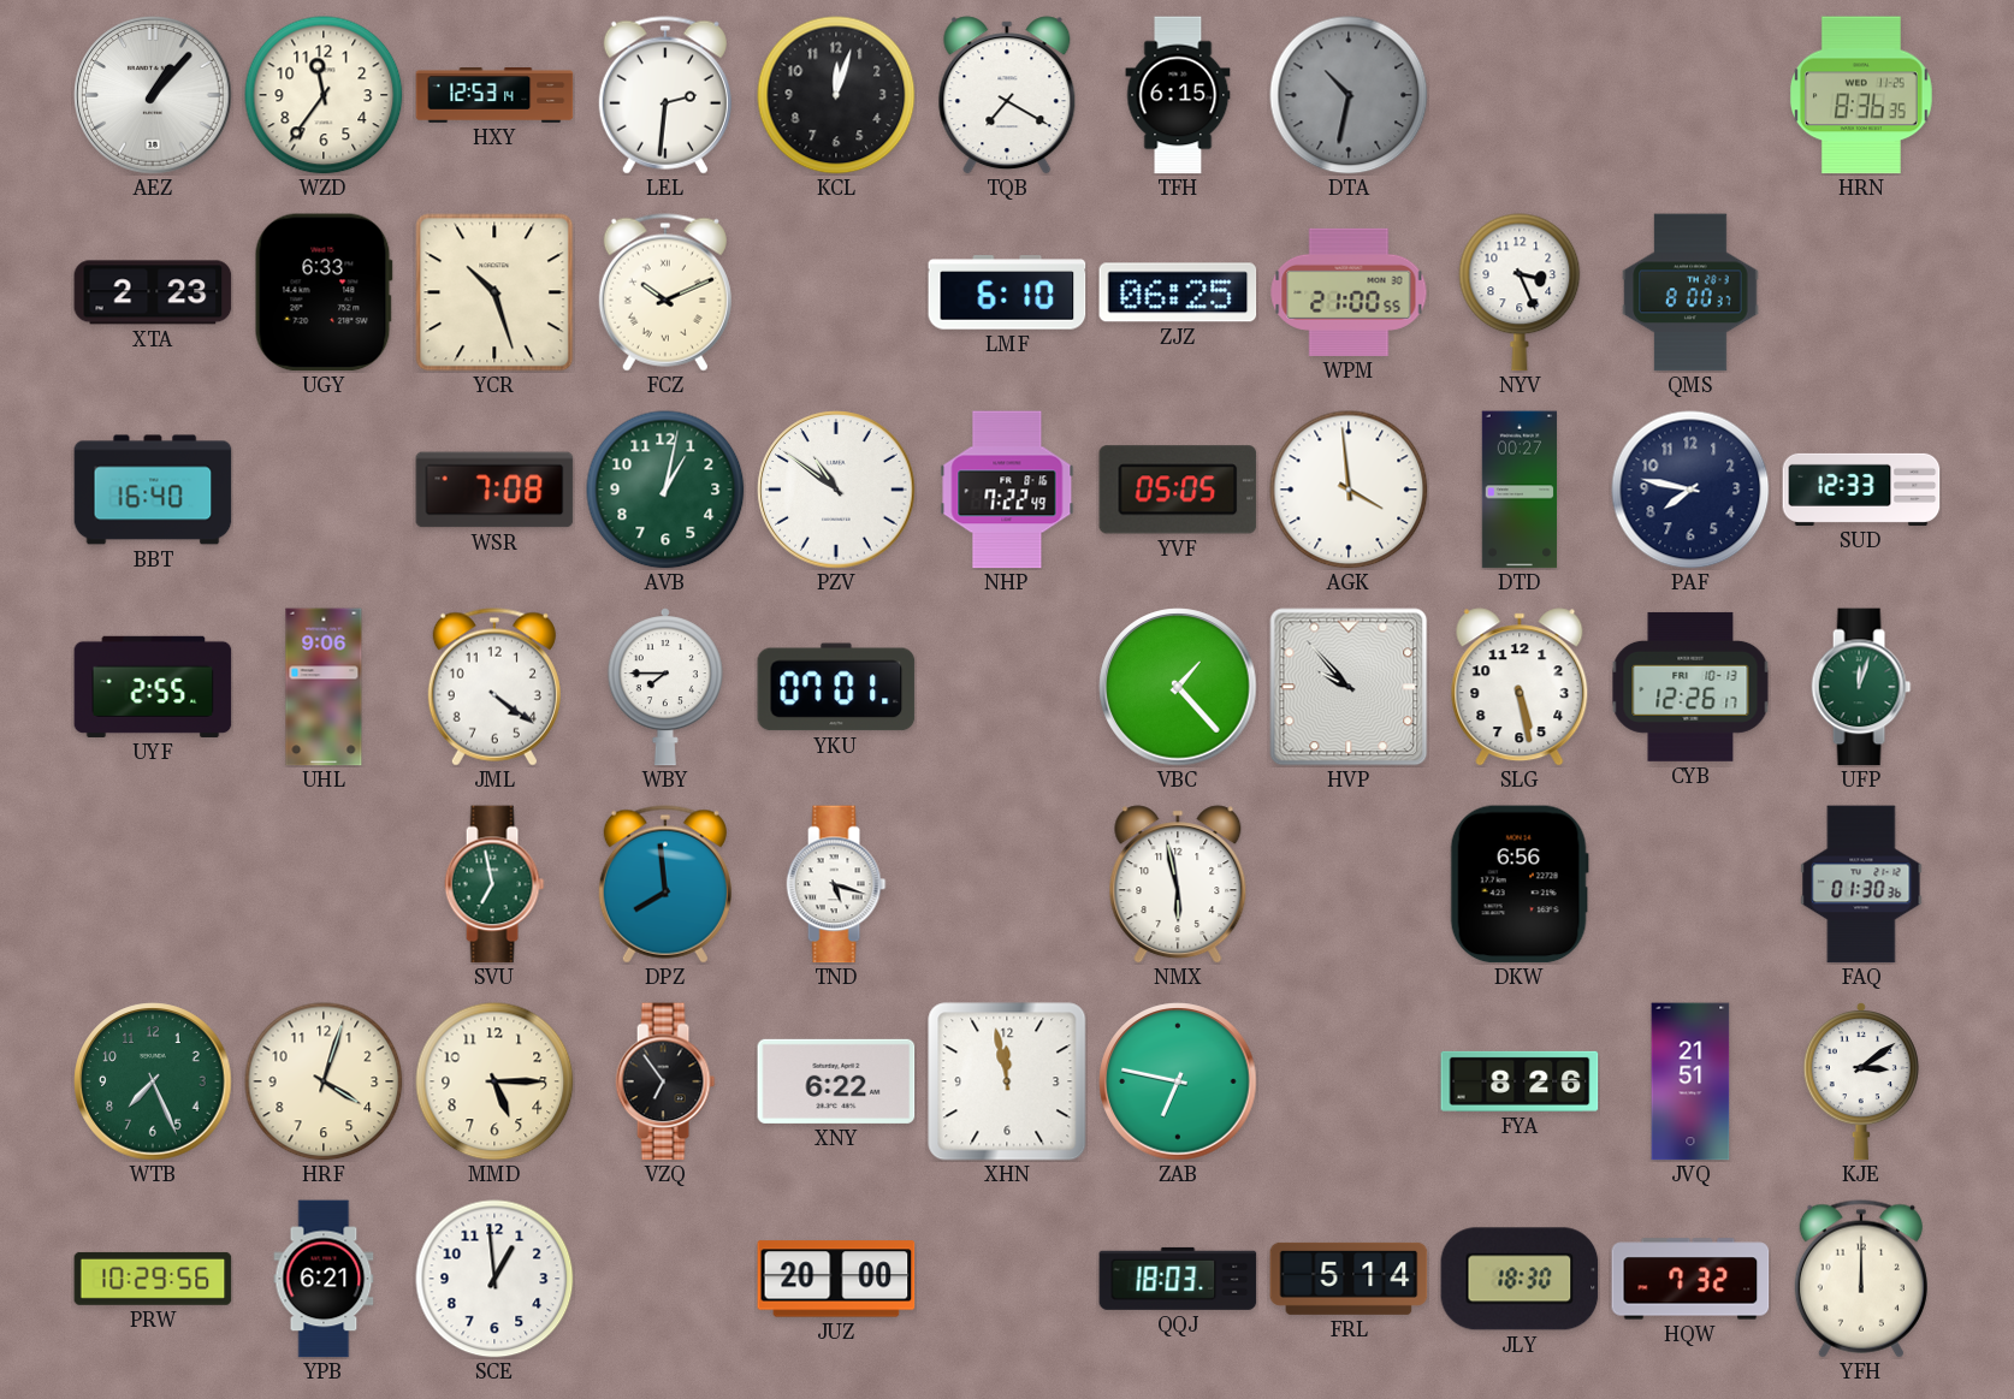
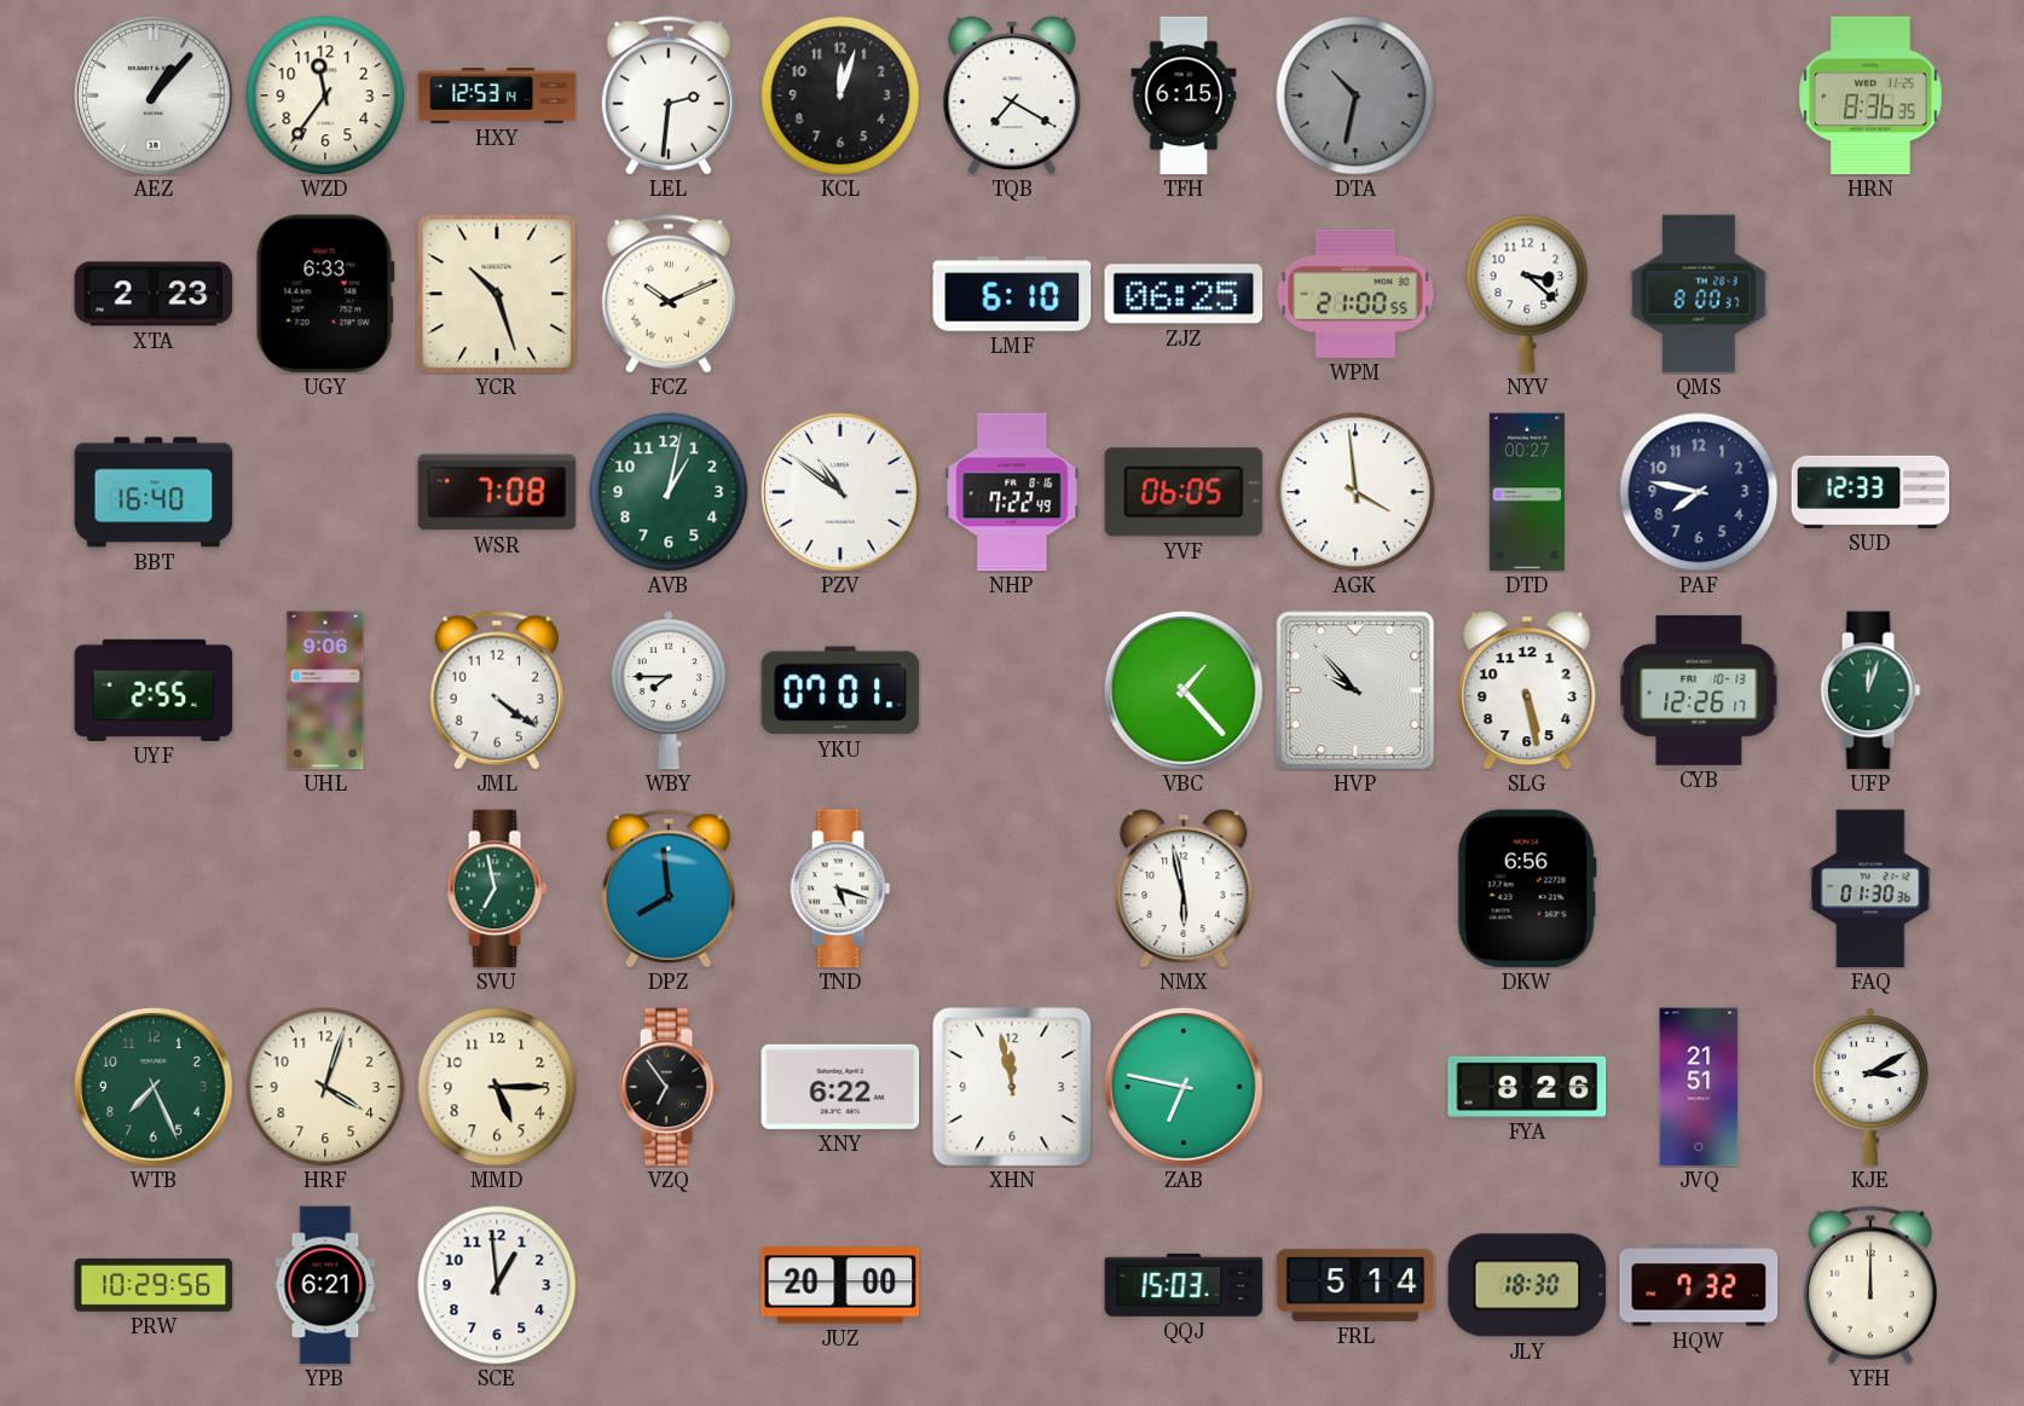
NYV: 3:26 -> 3:22 (1527, 294)
YVF: 05:05 -> 06:05 (1184, 492)
KJE: 3:09 -> 3:10 (1870, 1087)
QQJ: 18:03 -> 15:03 (1184, 1285)
